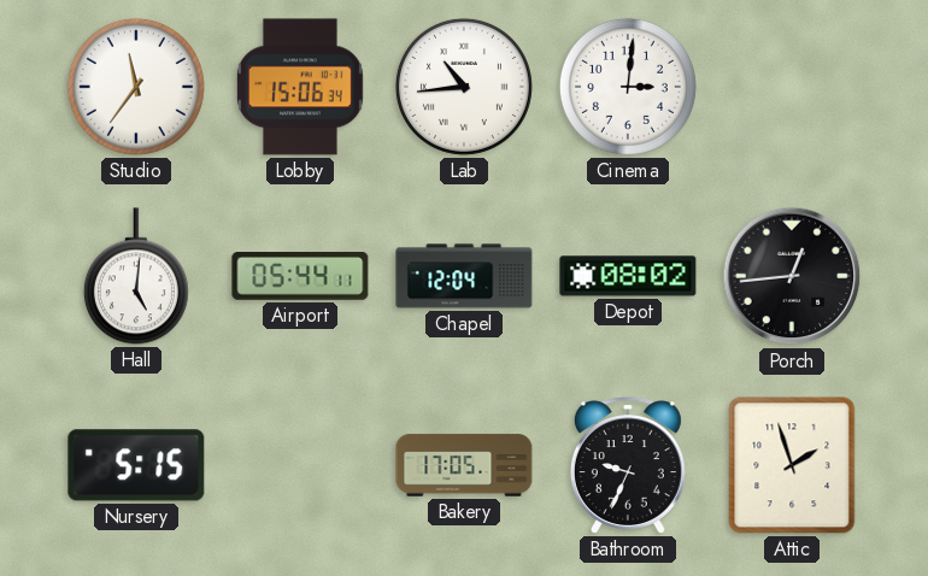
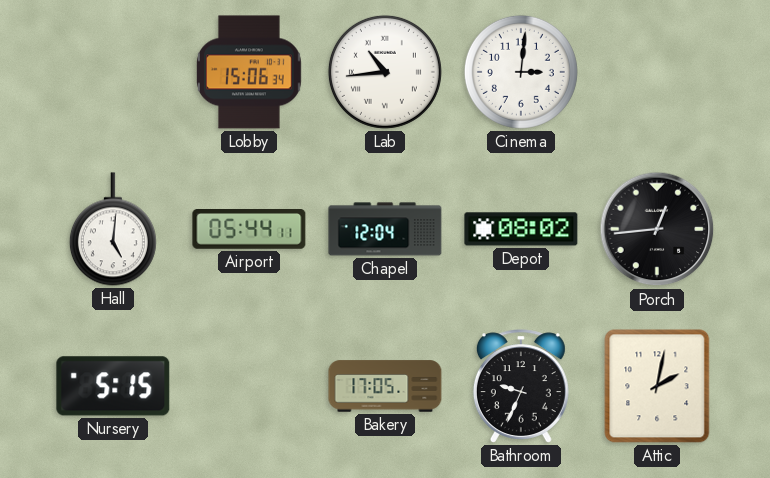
Studio: 11:36 -> none (136, 87)
Attic: 1:57 -> 2:02 (657, 386)
